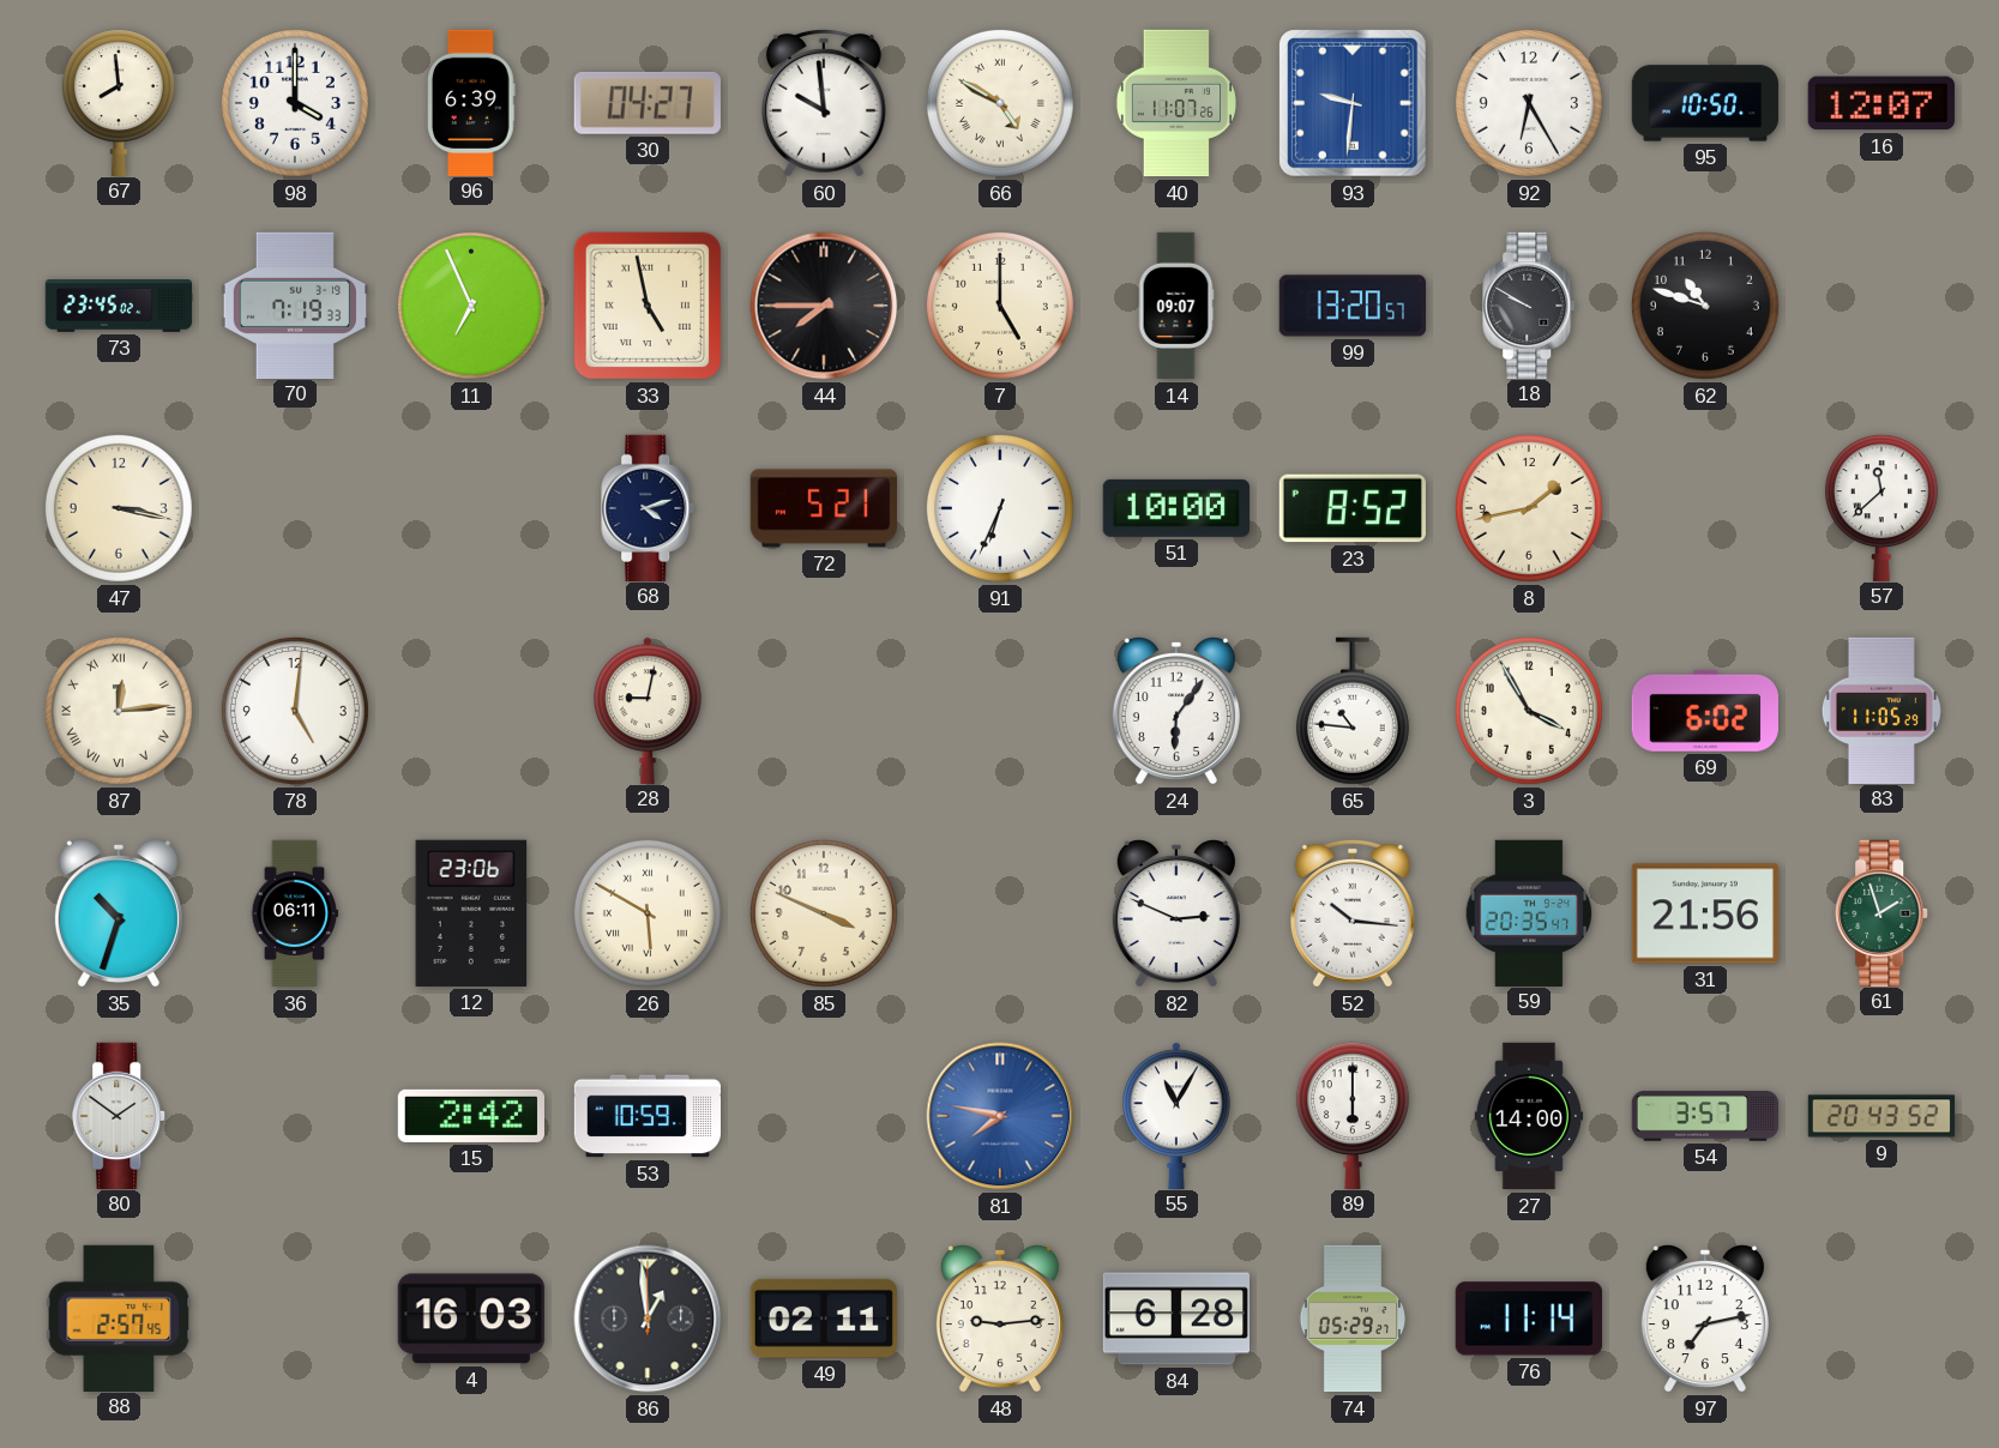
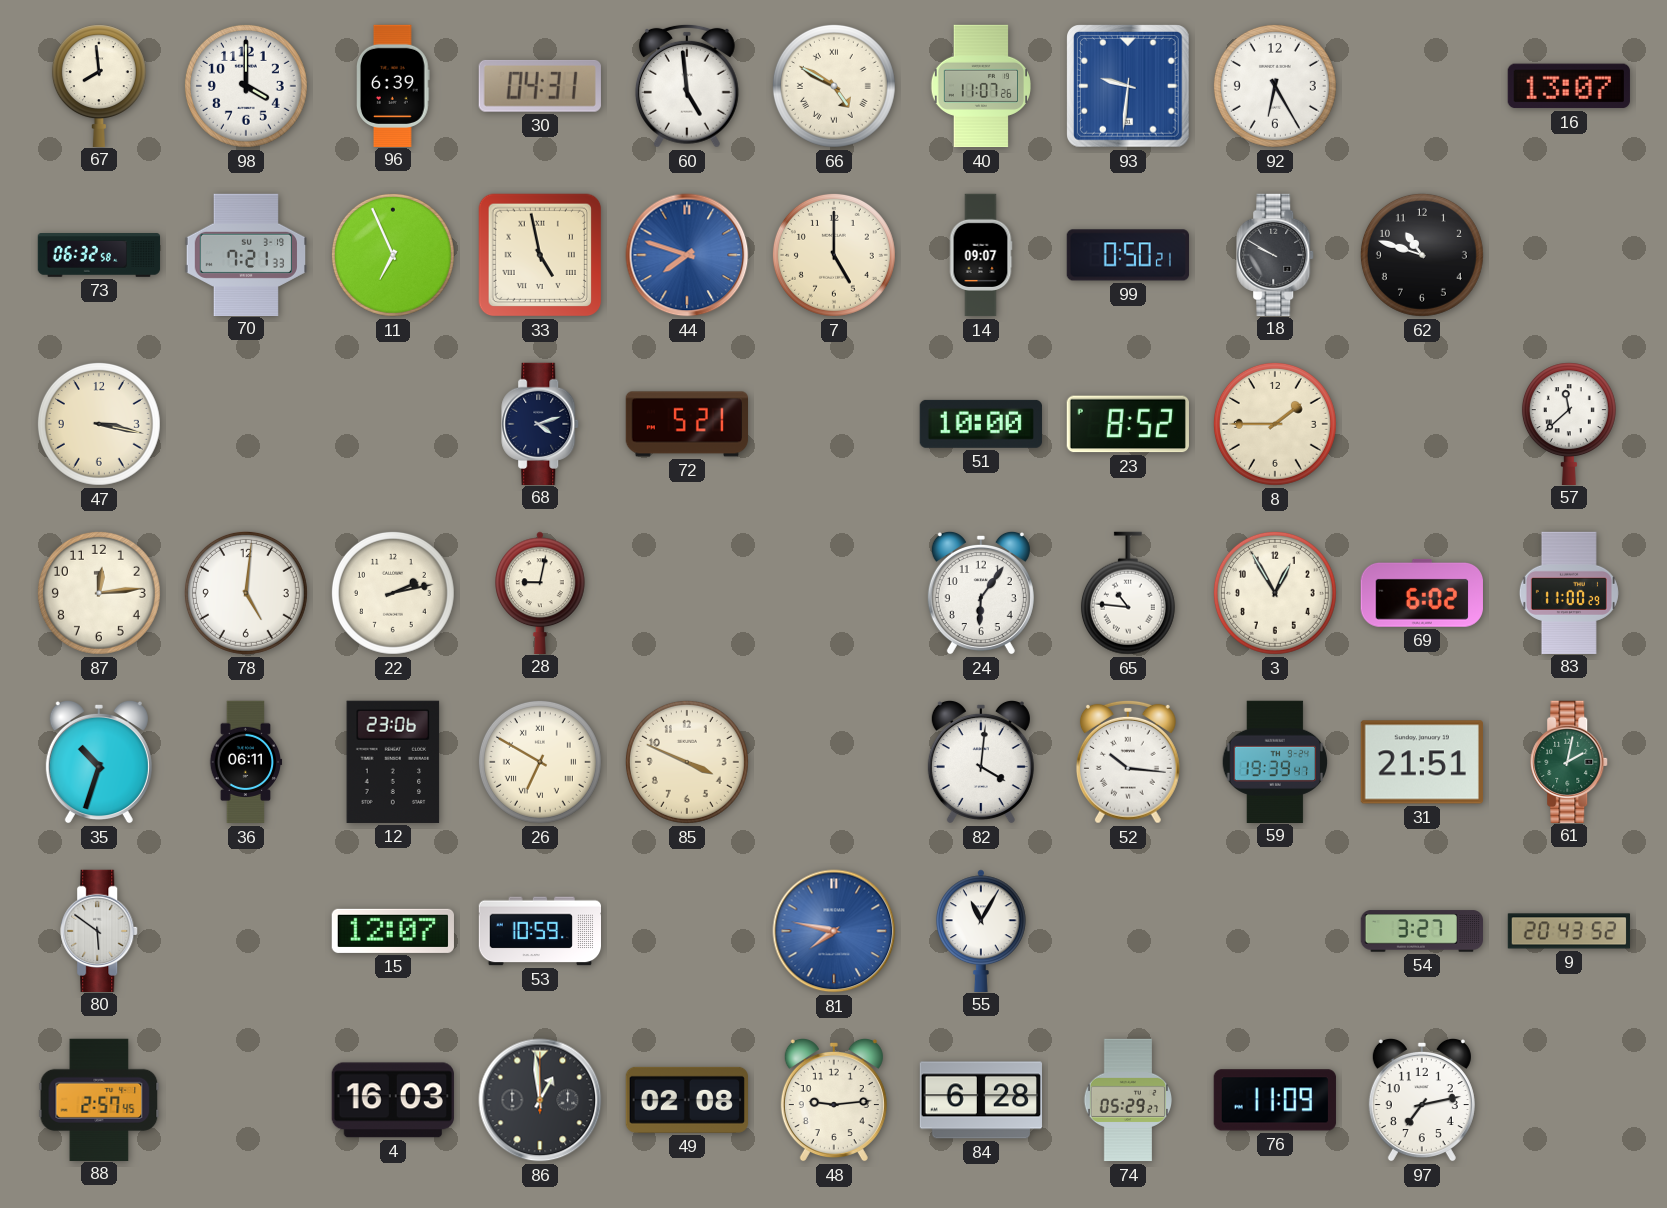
30: 04:27 -> 04:31 (540, 86)
60: 9:59 -> 4:59 (687, 86)
95: 10:50 -> none (1704, 103)
16: 12:07 -> 13:07 (1569, 86)
73: 23:45 -> 06:32 (99, 256)
70: 7:19 -> 7:21 (245, 254)
44: 7:45 -> 7:48 (687, 255)
44 dial: black -> blue (687, 255)
99: 13:20 -> 0:50 (1127, 255)
91: 6:34 -> none (1000, 508)
8: 1:43 -> 1:45 (1275, 424)
87 numerals: Roman -> Arabic (99, 593)
22: none -> 2:13 (393, 593)
3: 3:55 -> 12:55 (1275, 593)
83: 11:05 -> 11:00 (1569, 592)
26: 5:50 -> 6:50 (540, 762)
82: 2:49 -> 4:01 (981, 762)
59: 20:35 -> 19:39 (1275, 761)
31: 21:56 -> 21:51 (1422, 762)
61: 1:57 -> 2:02 (1570, 761)
80: 1:51 -> 5:51 (100, 930)
15: 2:42 -> 12:07 (392, 931)
89: 6:00 -> none (1353, 1115)
27: 14:00 -> none (1529, 1116)
54: 3:57 -> 3:27 (1421, 931)
49: 02:11 -> 02:08 (687, 1100)
76: 11:14 -> 11:09 (1275, 1100)
